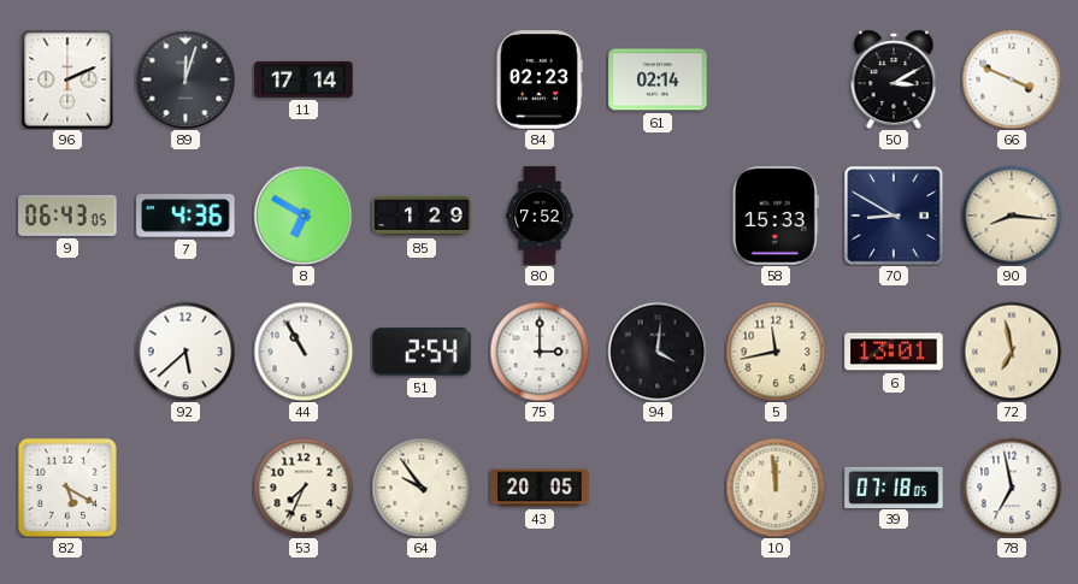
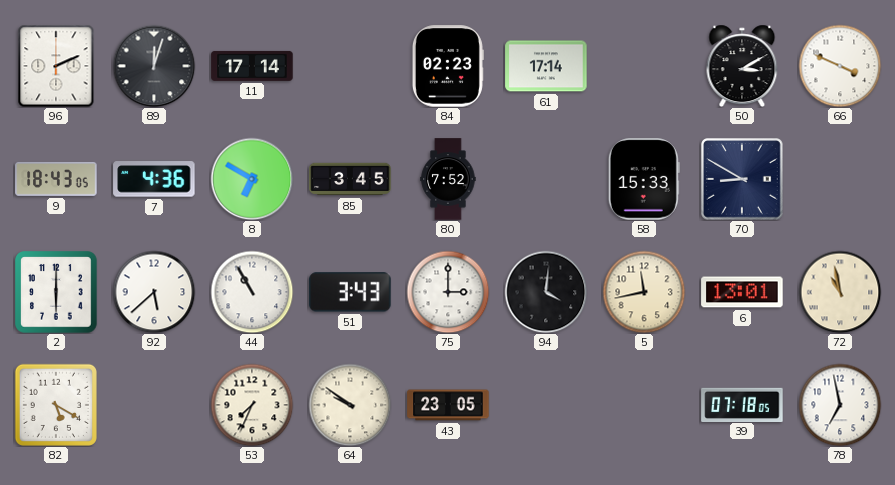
61: 02:14 -> 17:14 (546, 66)
9: 06:43 -> 18:43 (56, 179)
85: 1:29 -> 3:45 (350, 179)
90: 8:16 -> none (1012, 216)
2: none -> 6:00 (56, 292)
51: 2:54 -> 3:43 (350, 292)
72: 6:58 -> 10:58 (840, 292)
64: 9:54 -> 9:51 (350, 405)
43: 20:05 -> 23:05 (448, 405)
10: 11:59 -> none (776, 488)
